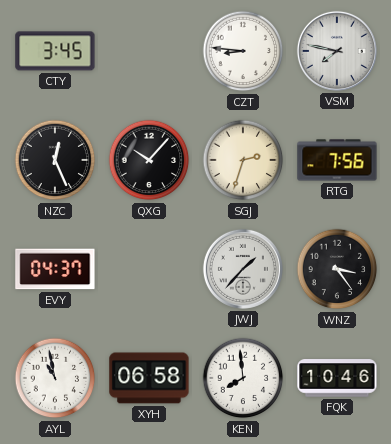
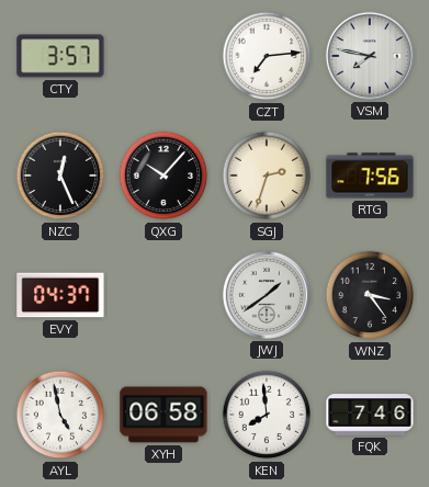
CTY: 3:45 -> 3:57 (60, 56)
CZT: 8:46 -> 7:14 (267, 56)
JWJ: 1:37 -> 1:39 (267, 295)
AYL: 10:58 -> 4:58 (60, 415)
FQK: 10:46 -> 7:46 (370, 415)
